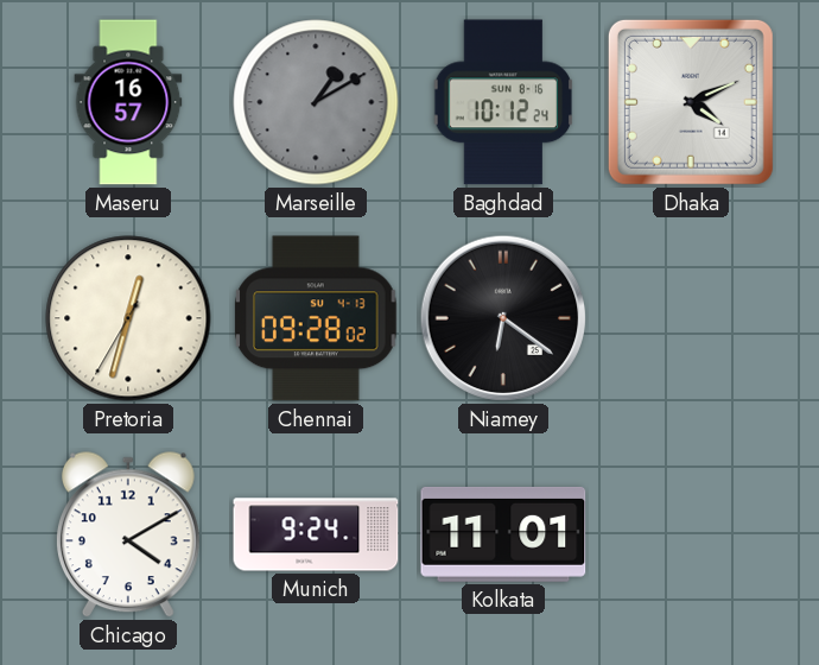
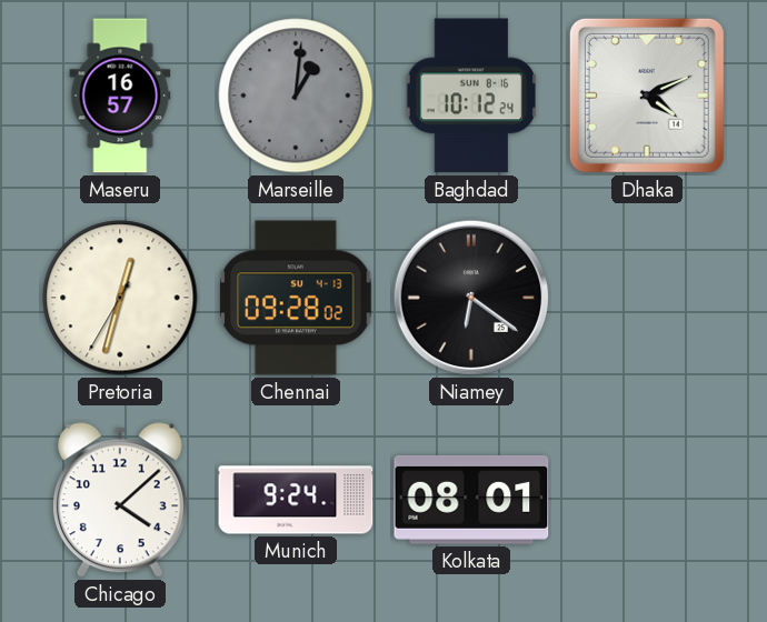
Marseille: 1:10 -> 1:01 (296, 96)
Chicago: 4:10 -> 4:08 (120, 501)
Kolkata: 11:01 -> 08:01 (471, 500)
